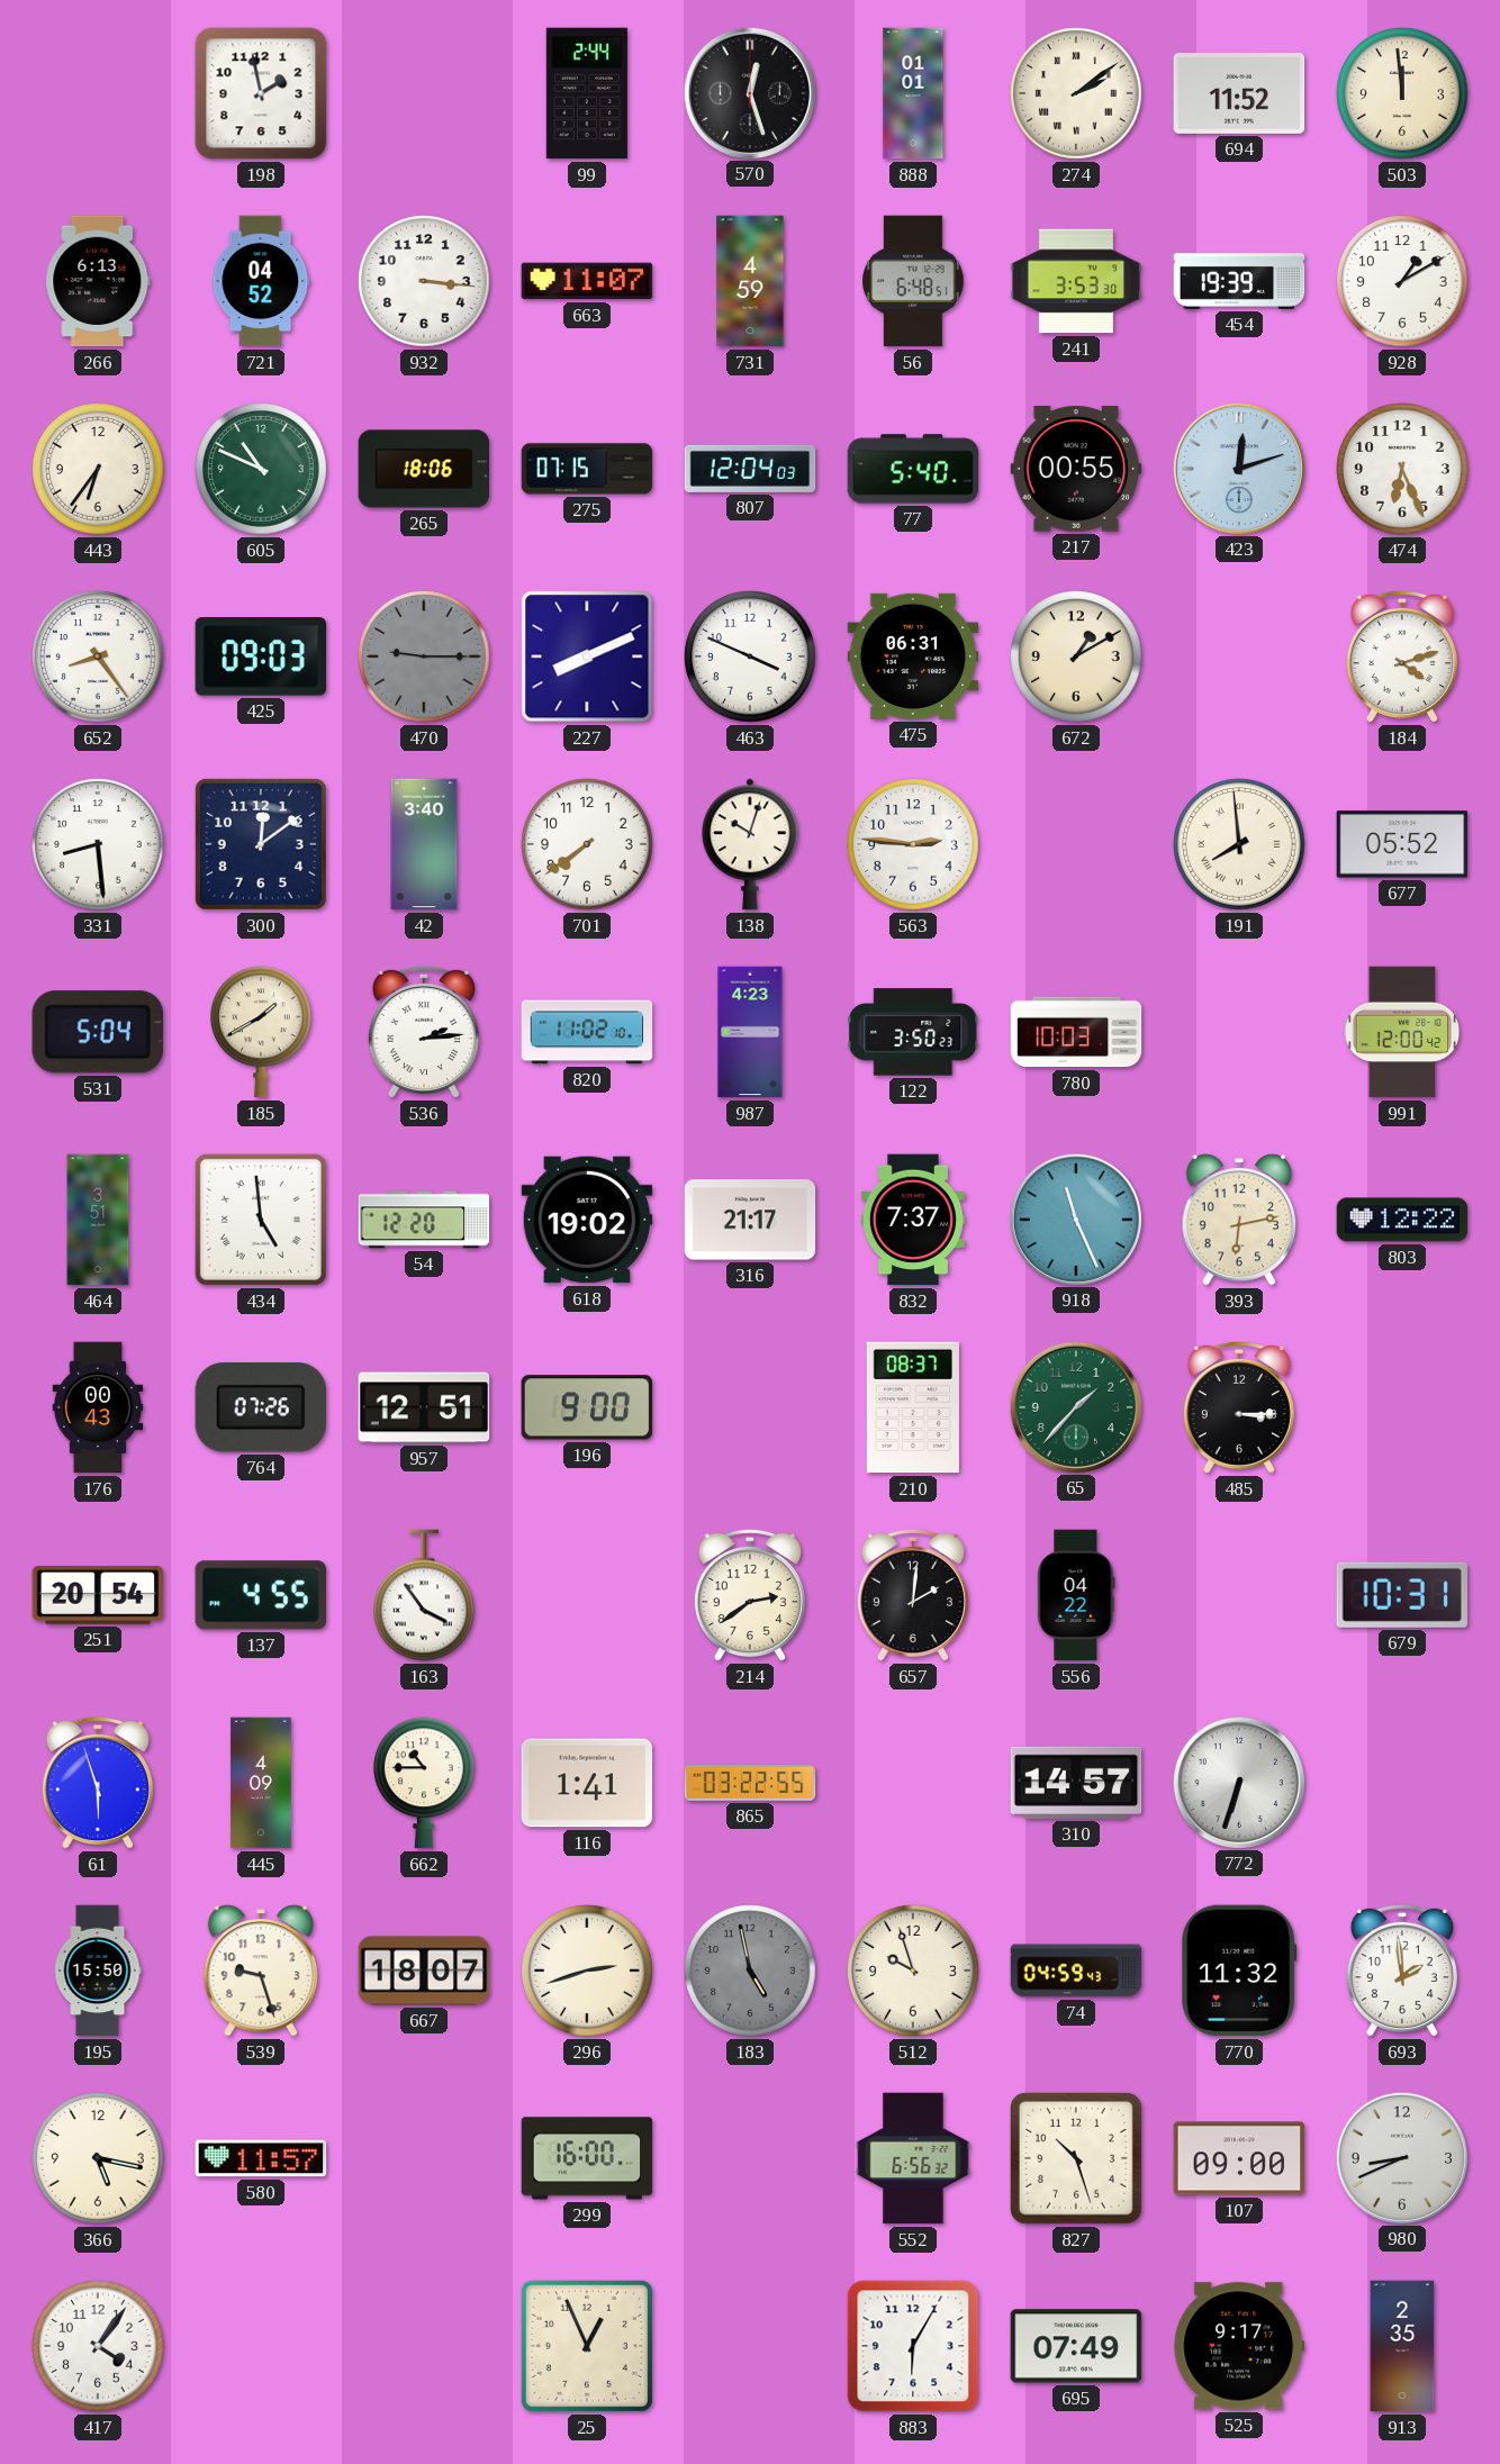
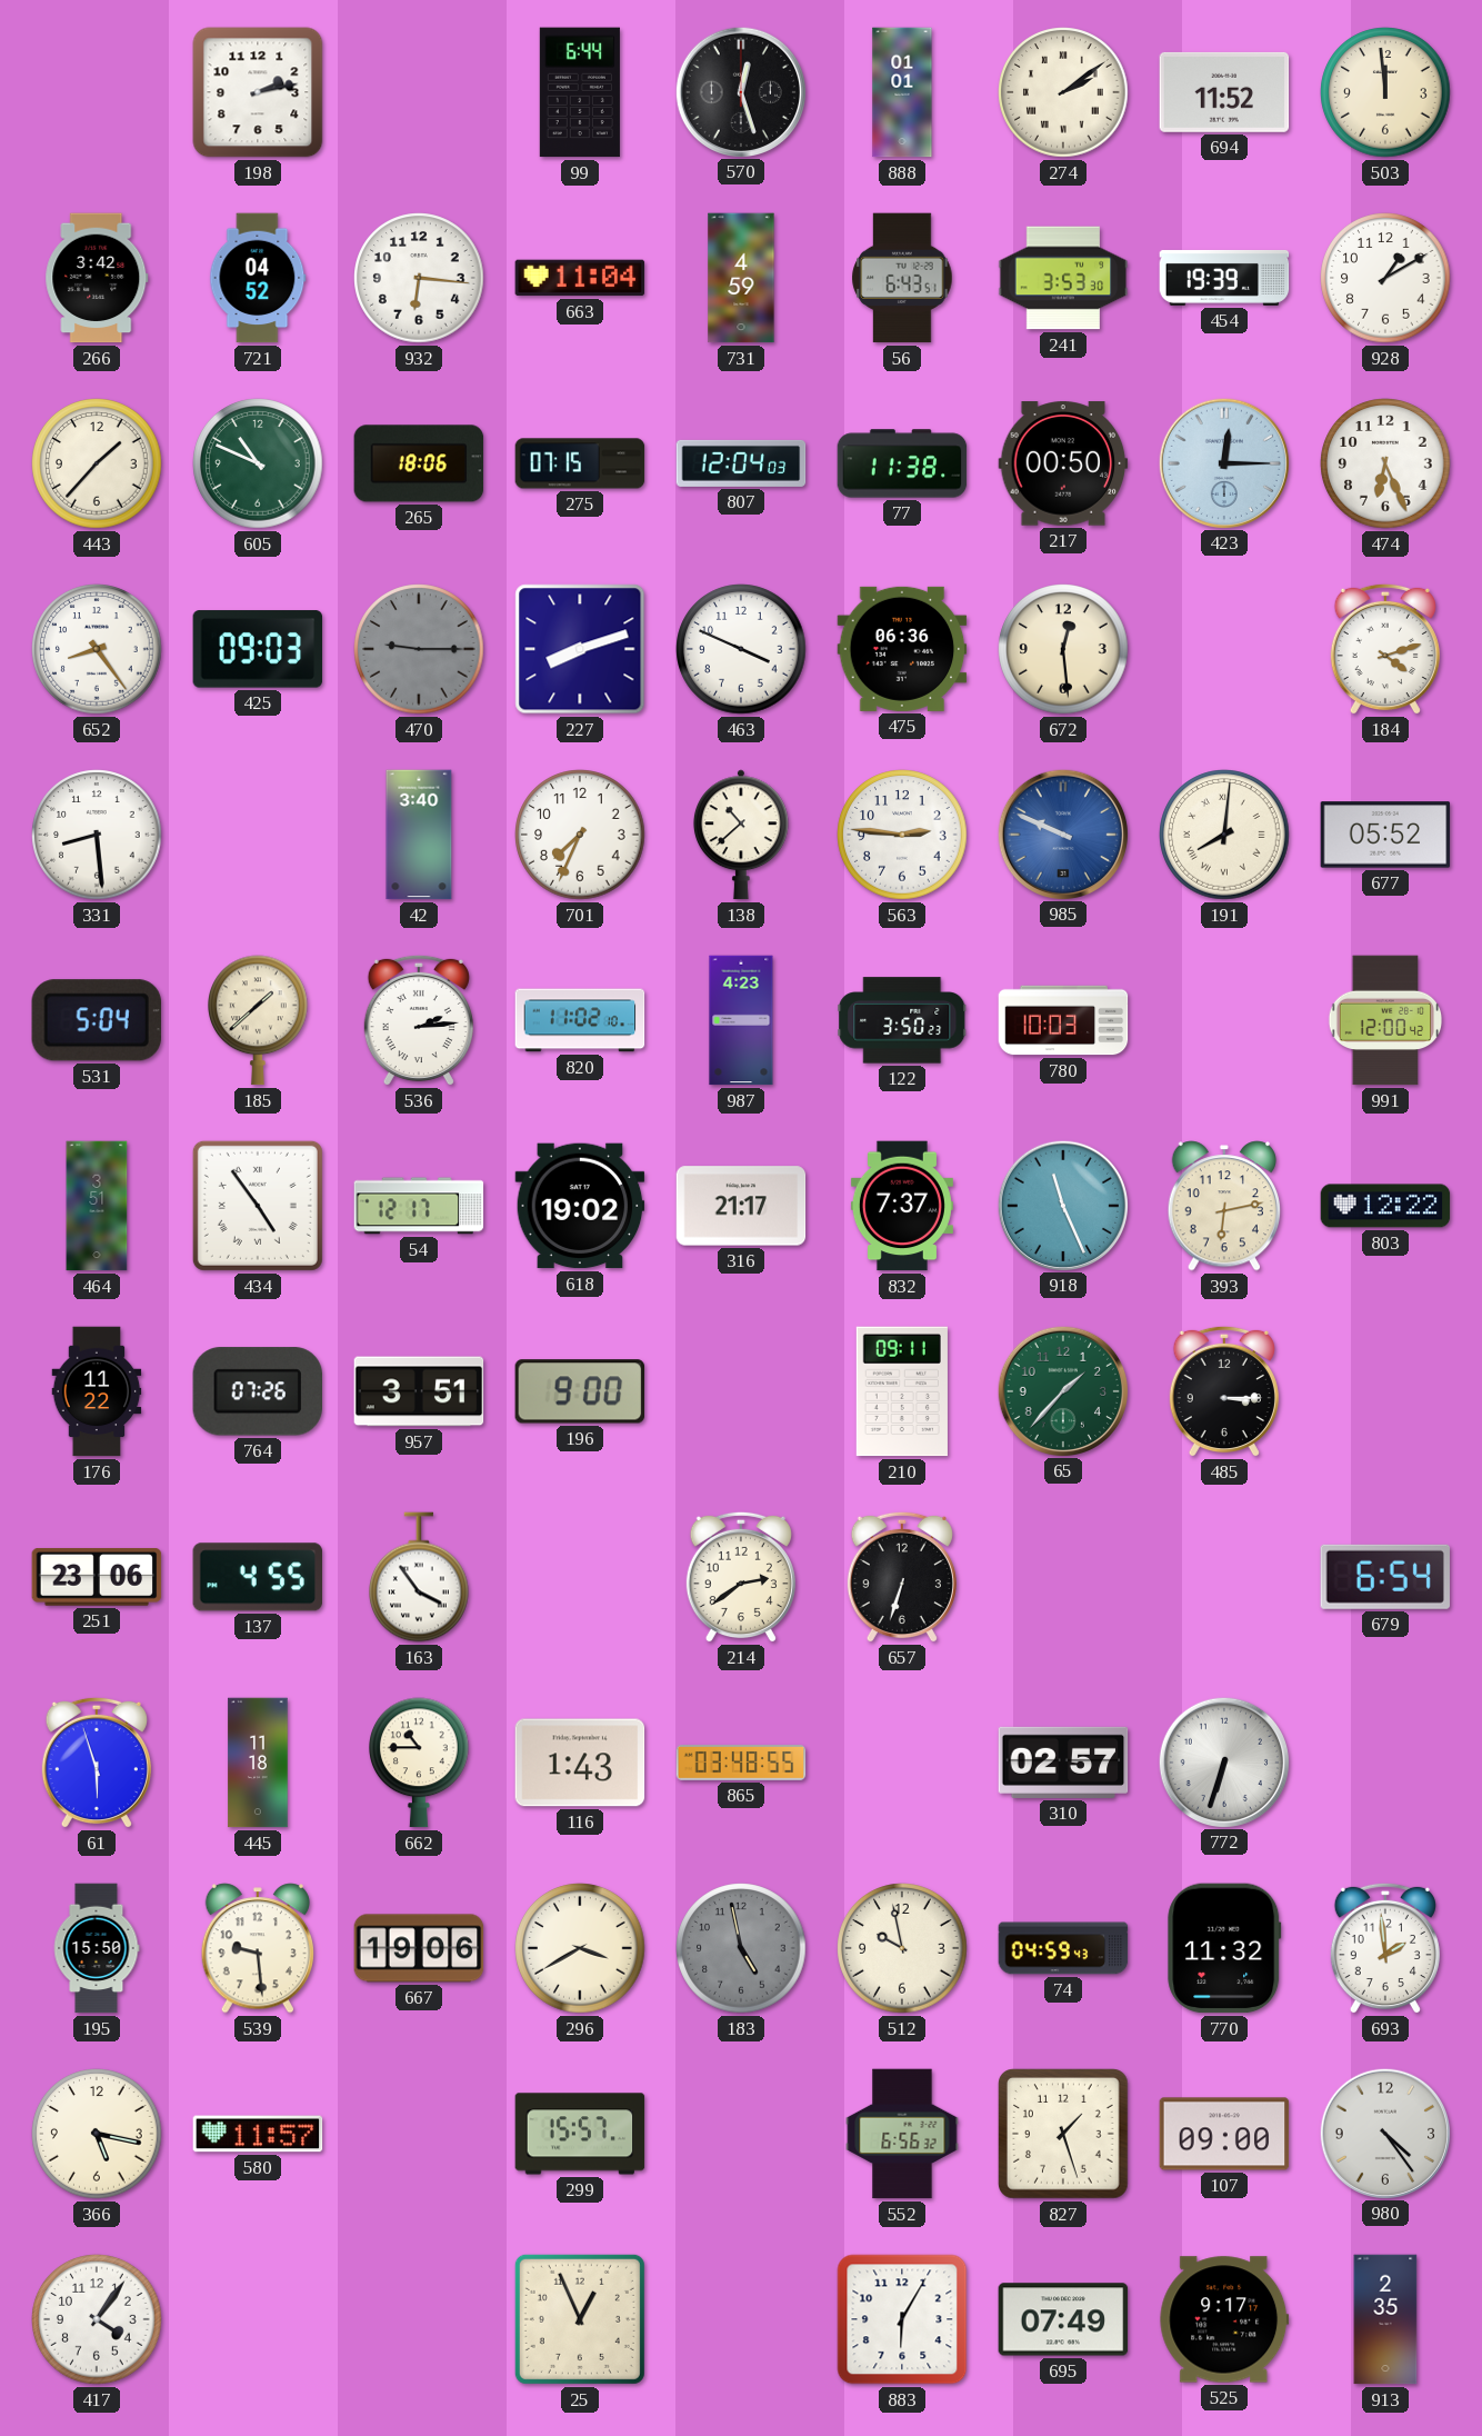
198: 1:58 -> 2:13 (258, 92)
99: 2:44 -> 6:44 (580, 92)
266: 6:13 -> 3:42 (97, 278)
932: 3:16 -> 6:16 (419, 278)
663: 11:07 -> 11:04 (580, 278)
56: 6:48 -> 6:43 (902, 278)
443: 6:36 -> 1:37 (97, 463)
77: 5:40 -> 11:38 (902, 463)
217: 00:55 -> 00:50 (1063, 463)
423: 12:12 -> 12:15 (1223, 462)
227: 8:11 -> 8:12 (580, 649)
475: 06:31 -> 06:36 (902, 649)
672: 1:10 -> 12:29 (1063, 649)
300: 12:09 -> none (261, 844)
701: 7:39 -> 7:34 (580, 835)
138: 10:03 -> 10:38 (741, 835)
985: none -> 9:49 (1062, 833)
191: 7:59 -> 8:01 (1224, 835)
185: 1:40 -> 1:38 (259, 1020)
434: 4:59 -> 4:54 (258, 1206)
54: 12:20 -> 12:17 (419, 1206)
176: 00:43 -> 11:22 (97, 1391)
957: 12:51 -> 3:51 (419, 1391)
210: 08:37 -> 09:11 (902, 1391)
251: 20:54 -> 23:06 (97, 1578)
657: 2:01 -> 6:33 (902, 1577)
556: 04:22 -> none (1076, 1595)
679: 10:31 -> 6:54 (1385, 1577)
445: 4:09 -> 11:18 (258, 1763)
116: 1:41 -> 1:43 (580, 1763)
865: 03:22 -> 03:48 (741, 1764)
310: 14:57 -> 02:57 (1063, 1763)
539: 9:27 -> 9:29 (257, 1948)
667: 18:07 -> 19:06 (419, 1948)
296: 2:42 -> 3:40 (580, 1948)
512: 9:57 -> 9:58 (902, 1948)
299: 16:00 -> 15:57 (580, 2134)
827: 10:27 -> 1:27 (1064, 2135)
980: 8:41 -> 4:24 (1384, 2133)
